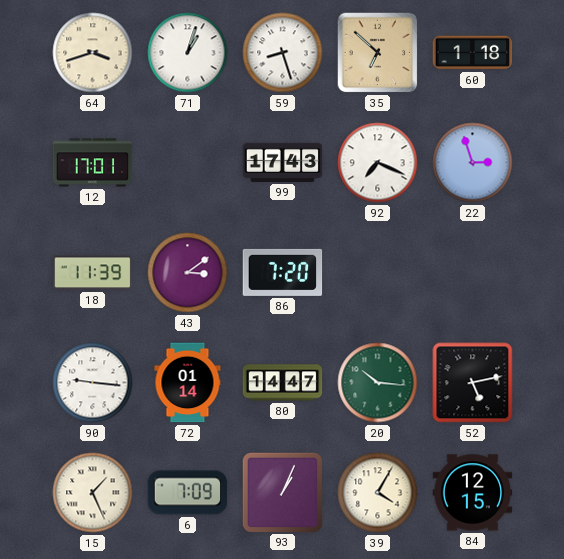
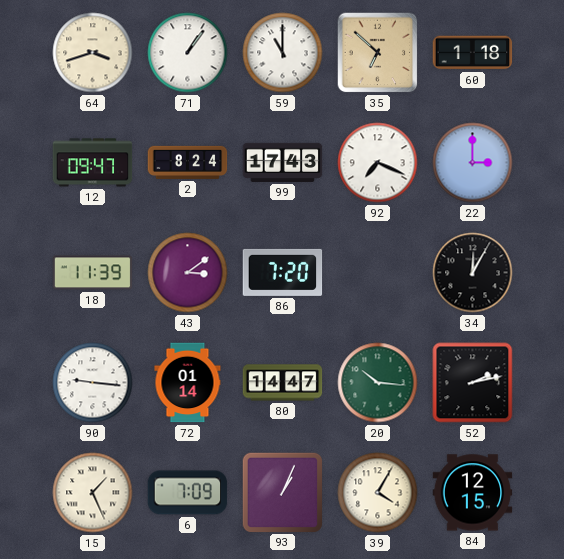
71: 1:03 -> 1:06 (188, 53)
59: 8:27 -> 11:00 (283, 53)
12: 17:01 -> 09:47 (93, 163)
2: none -> 8:24 (188, 162)
22: 2:57 -> 3:00 (473, 163)
34: none -> 12:05 (473, 273)
52: 5:13 -> 2:13 (473, 383)
